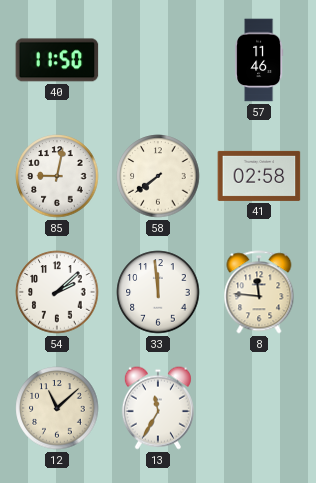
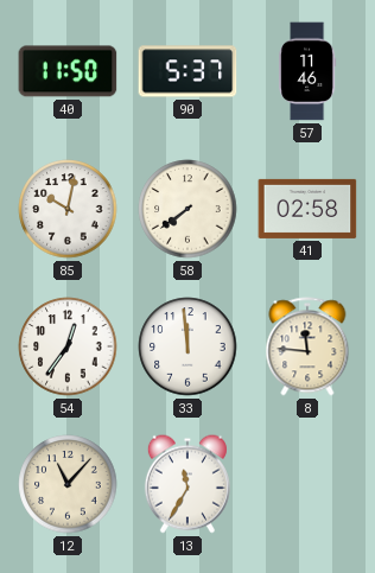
90: none -> 5:37 (188, 71)
85: 9:02 -> 10:02 (68, 209)
54: 2:08 -> 12:36 (68, 346)
12: 11:08 -> 11:07 (68, 484)
